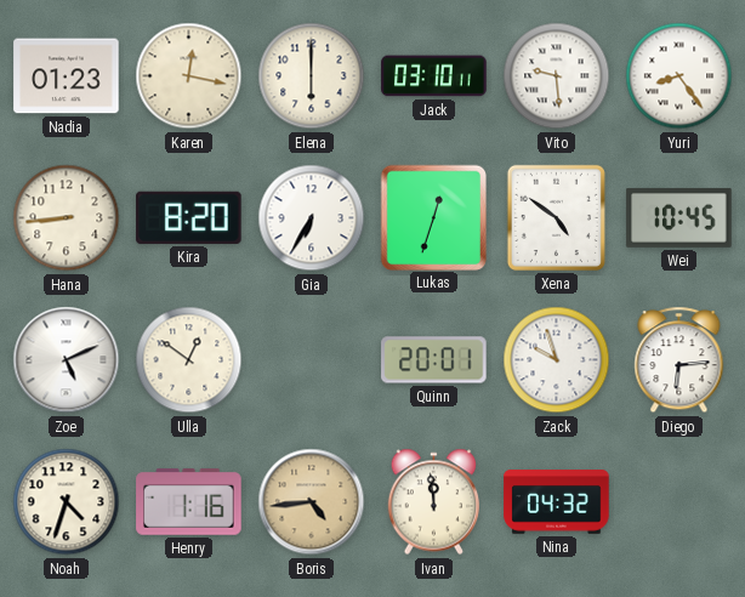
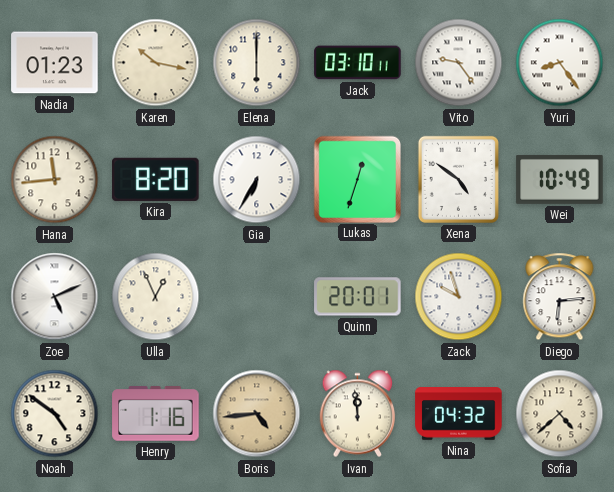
Karen: 12:17 -> 10:17 (156, 63)
Vito: 9:29 -> 9:24 (459, 63)
Hana: 8:44 -> 11:44 (55, 180)
Wei: 10:45 -> 10:49 (560, 179)
Ulla: 12:51 -> 12:56 (156, 297)
Noah: 4:33 -> 4:51 (55, 414)
Sofia: none -> 4:38 (560, 414)
